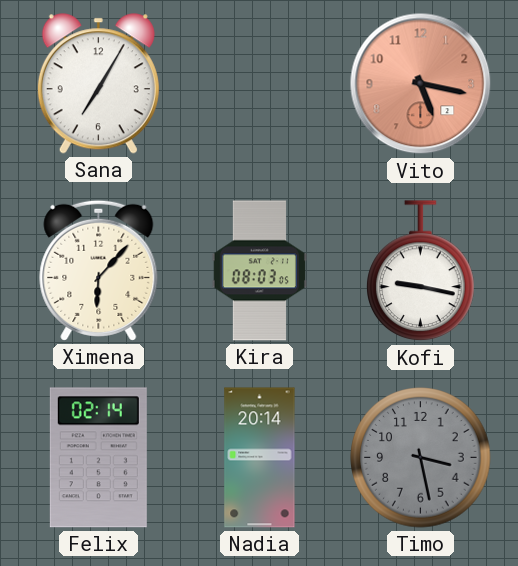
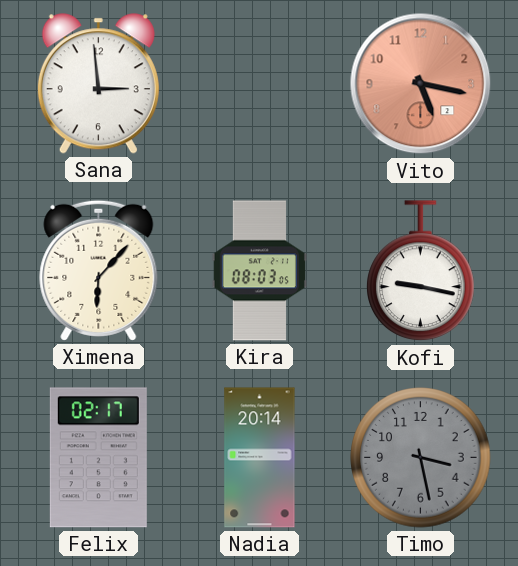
Sana: 7:05 -> 2:59 (98, 84)
Felix: 02:14 -> 02:17 (98, 458)
